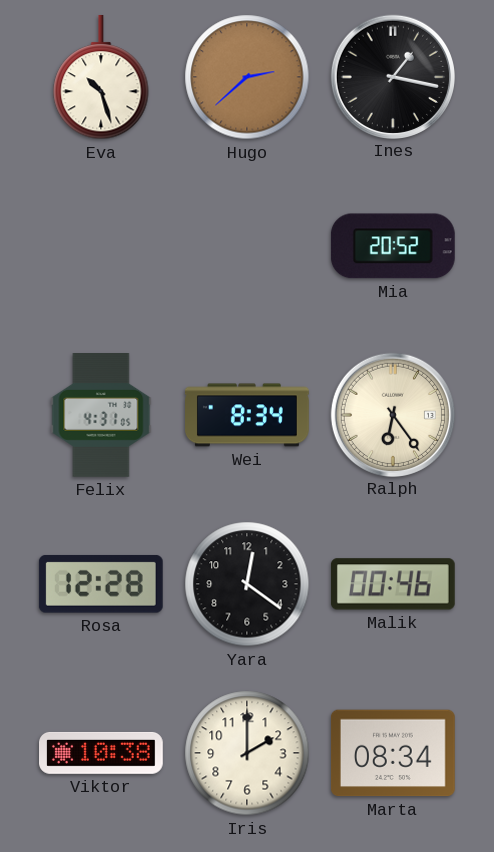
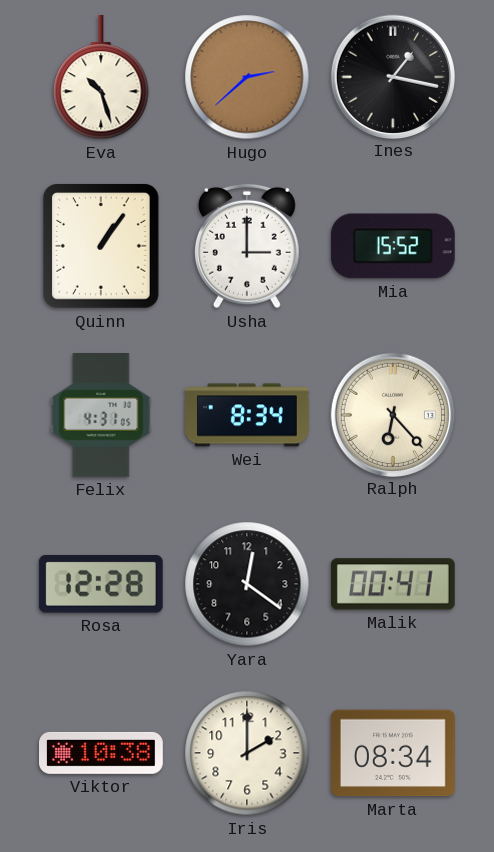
Quinn: none -> 1:06 (102, 246)
Usha: none -> 3:00 (247, 246)
Mia: 20:52 -> 15:52 (393, 246)
Ralph: 6:24 -> 6:23 (392, 414)
Malik: 00:46 -> 00:41 (393, 584)
